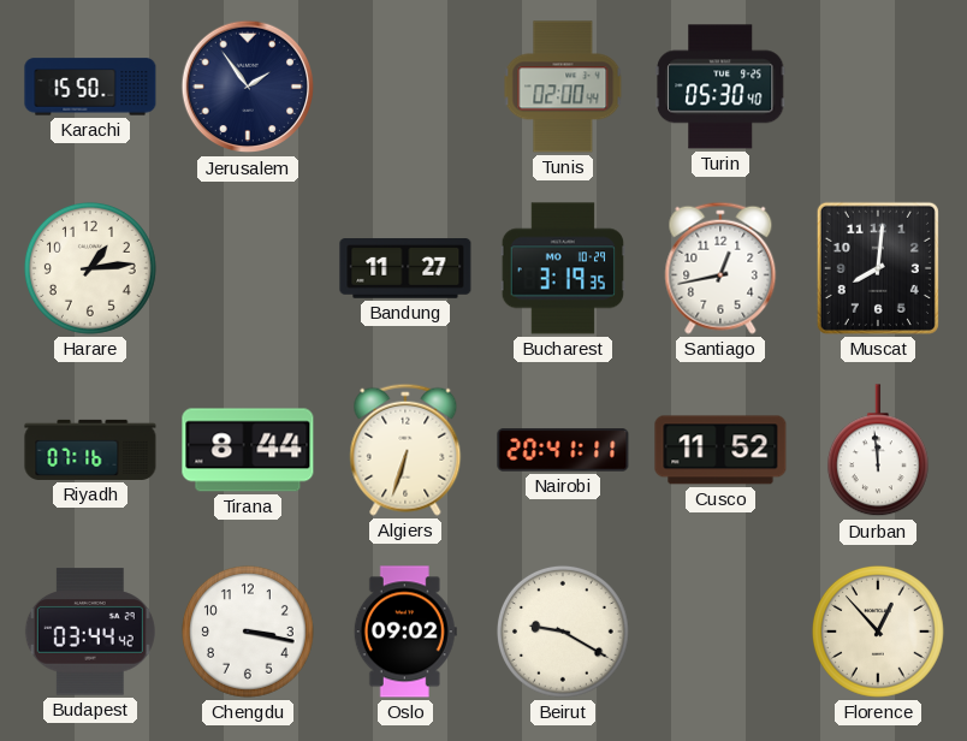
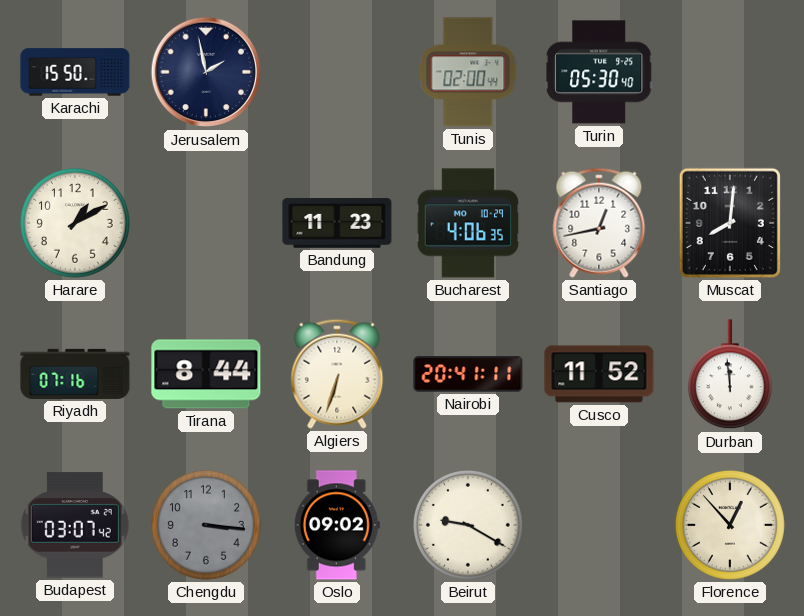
Jerusalem: 1:54 -> 1:58 (206, 72)
Harare: 1:14 -> 1:10 (75, 223)
Bandung: 11:27 -> 11:23 (337, 223)
Bucharest: 3:19 -> 4:06 (468, 223)
Budapest: 03:44 -> 03:07 (75, 525)
Chengdu: 3:17 -> 3:16 (206, 525)
Chengdu dial: white -> grey (206, 525)
